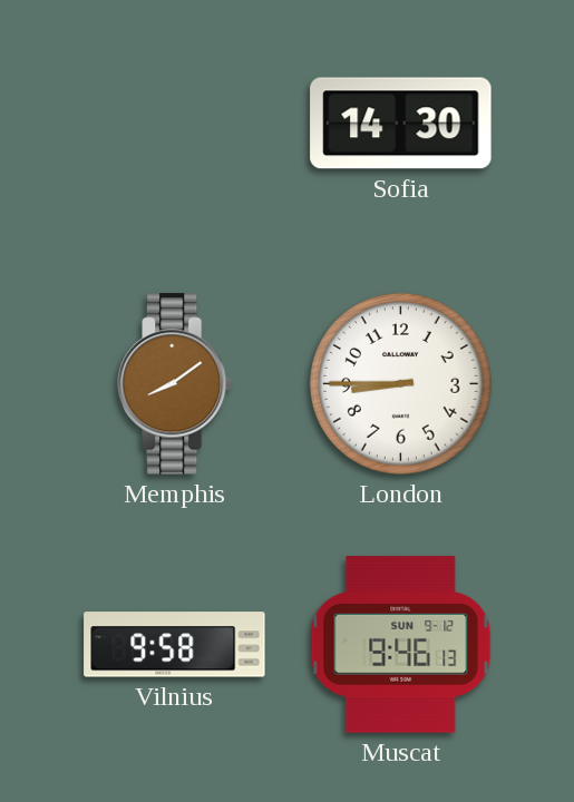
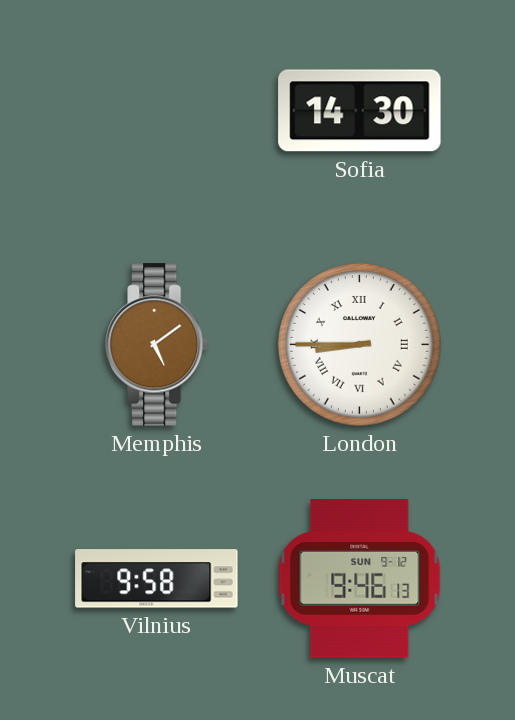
Memphis: 8:09 -> 5:09 (157, 345)
London numerals: Arabic -> Roman (360, 345)
